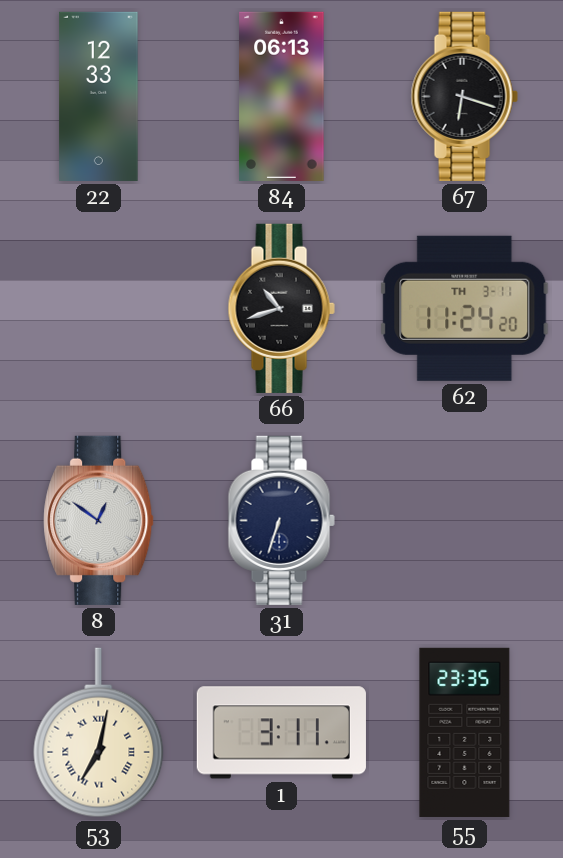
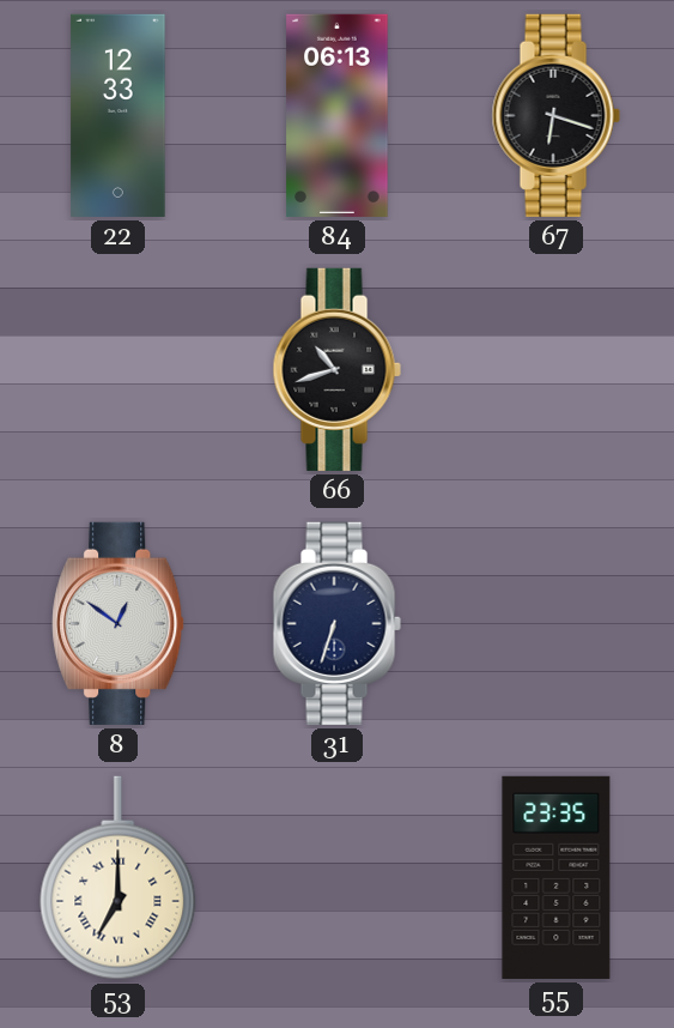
62: 11:24 -> none (465, 308)
53: 7:02 -> 7:00 (119, 878)
1: 3:11 -> none (281, 733)
